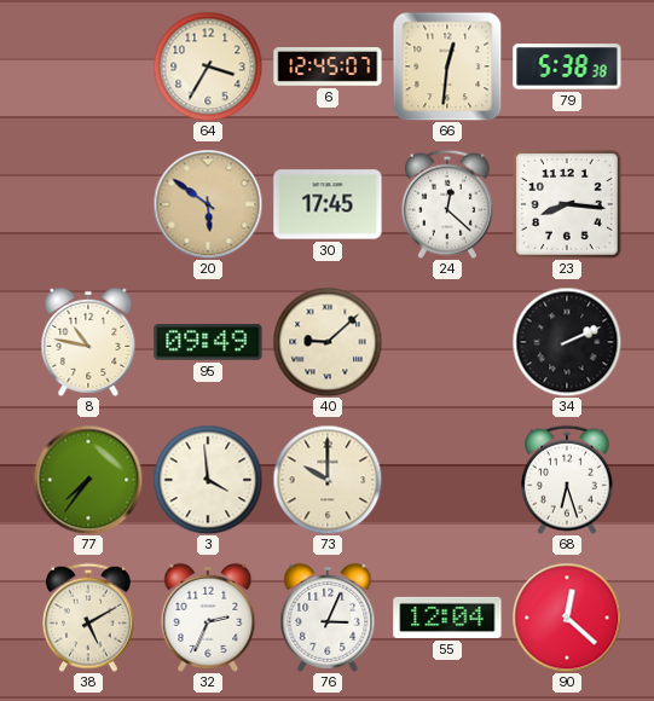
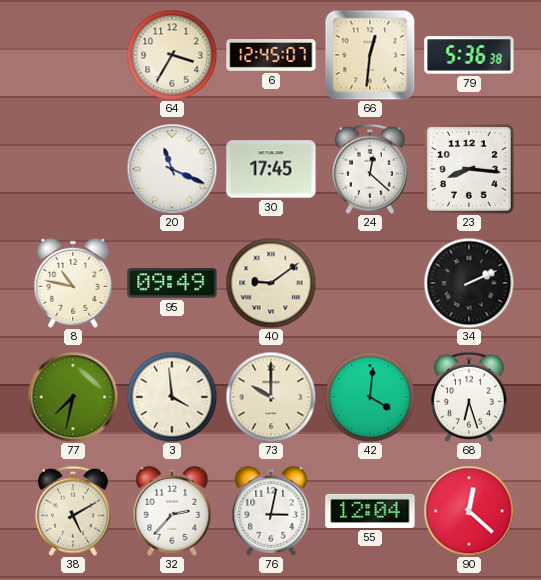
79: 5:38 -> 5:36 (469, 55)
20: 5:51 -> 11:19 (172, 169)
20 dial: champagne -> white (172, 169)
40: 9:08 -> 9:09 (271, 283)
77: 7:36 -> 7:32 (73, 397)
42: none -> 4:01 (370, 397)
32: 2:34 -> 2:37 (172, 511)
76: 3:04 -> 3:02 (271, 511)
